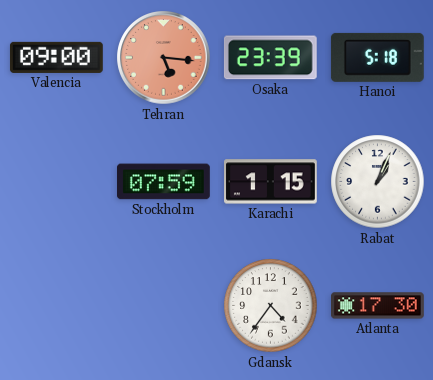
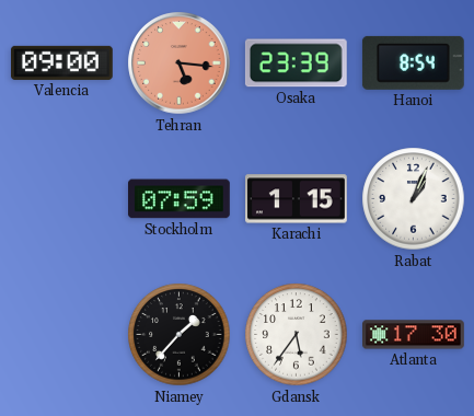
Hanoi: 5:18 -> 8:54 (413, 62)
Niamey: none -> 1:37 (180, 335)
Gdansk: 4:36 -> 5:36 (297, 335)
